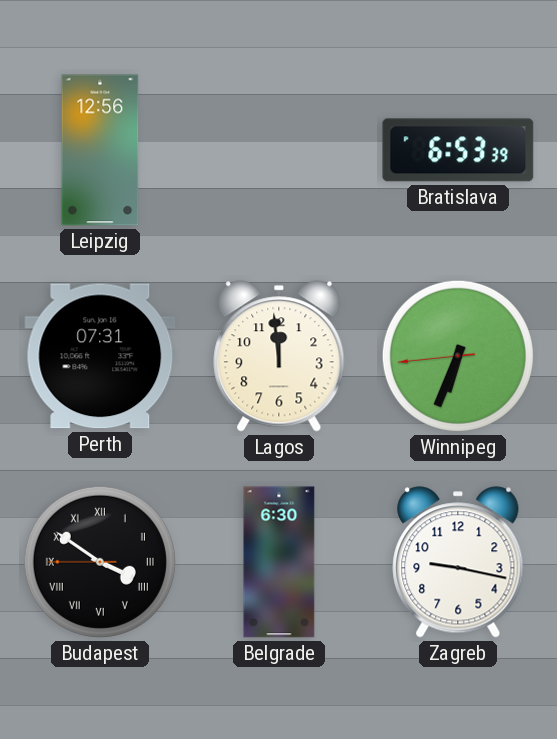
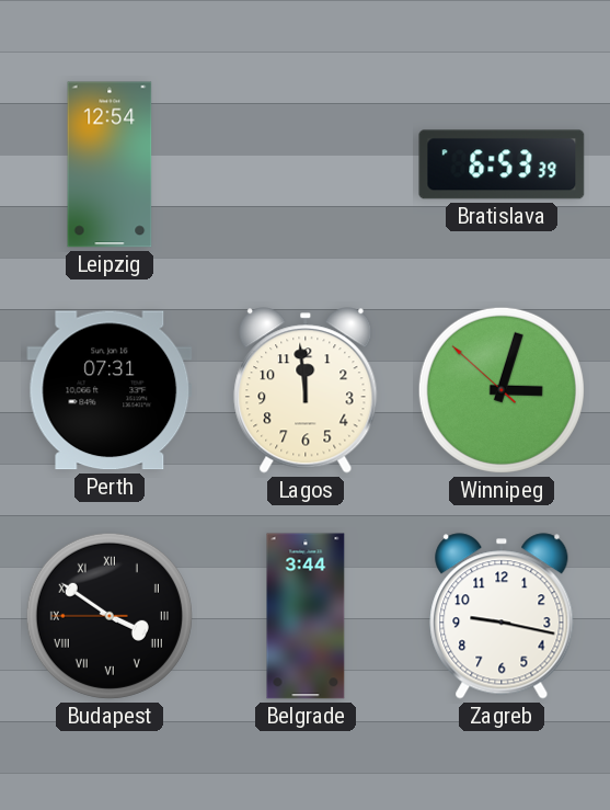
Leipzig: 12:56 -> 12:54 (110, 164)
Winnipeg: 6:33 -> 3:02 (502, 390)
Belgrade: 6:30 -> 3:44 (306, 616)
